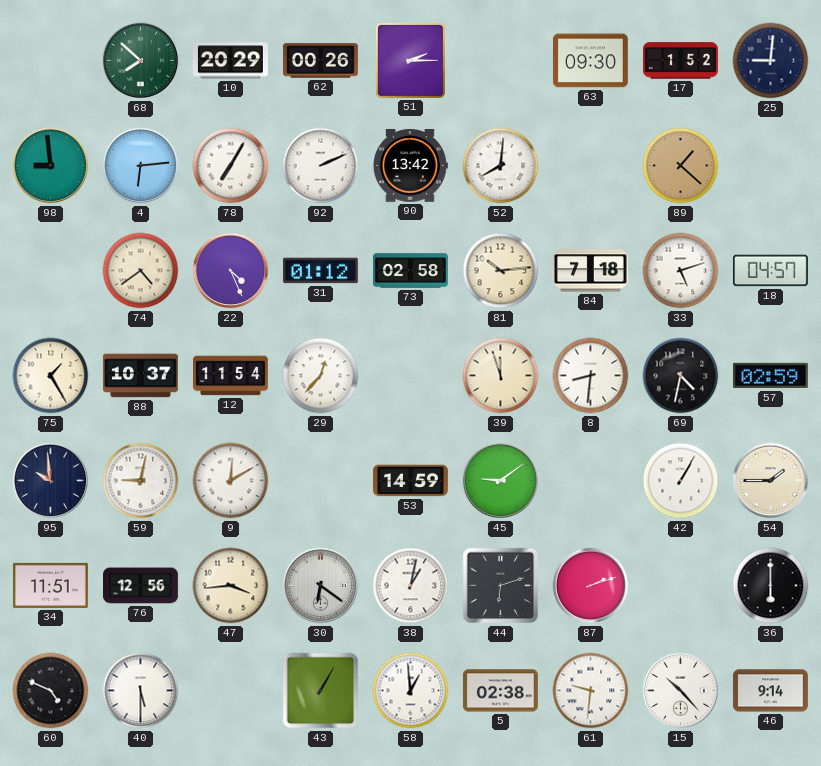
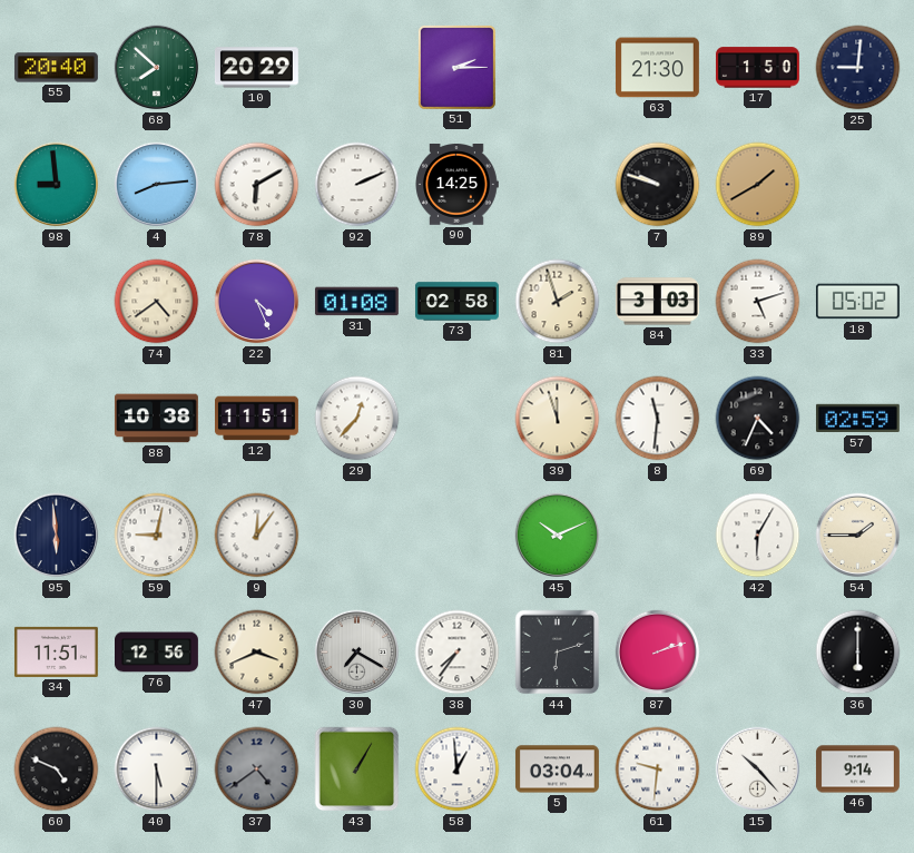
55: none -> 20:40 (56, 68)
62: 00:26 -> none (320, 61)
63: 09:30 -> 21:30 (657, 68)
17: 1:52 -> 1:50 (757, 68)
4: 6:14 -> 8:14 (157, 185)
78: 7:05 -> 6:10 (257, 185)
90: 13:42 -> 14:25 (456, 185)
52: 8:01 -> none (501, 166)
7: none -> 9:48 (658, 185)
89: 1:22 -> 1:40 (758, 185)
31: 01:12 -> 01:08 (356, 302)
81: 10:14 -> 1:57 (558, 302)
84: 7:18 -> 3:03 (657, 302)
18: 04:57 -> 05:02 (857, 302)
75: 1:25 -> none (51, 376)
88: 10:37 -> 10:38 (156, 419)
12: 11:54 -> 11:51 (257, 419)
8: 8:31 -> 11:31 (658, 419)
69: 4:32 -> 4:34 (758, 419)
95: 9:59 -> 5:59 (57, 536)
9: 12:10 -> 12:06 (257, 536)
53: 14:59 -> none (410, 481)
45: 9:09 -> 10:11 (558, 536)
42: 1:05 -> 6:05 (758, 536)
47: 3:44 -> 3:41 (257, 653)
30: 6:21 -> 7:20 (357, 653)
38: 1:02 -> 7:36 (458, 653)
37: none -> 4:39 (257, 769)
5: 02:38 -> 03:04 (557, 769)
